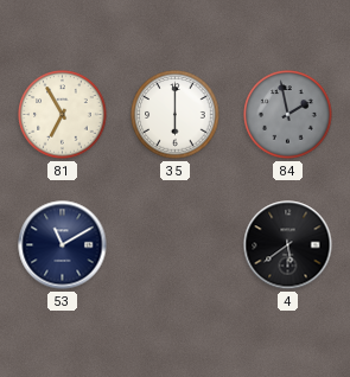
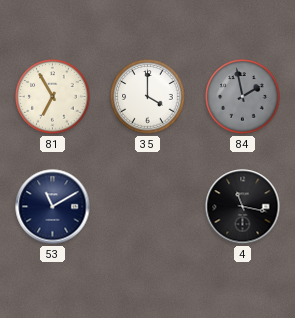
35: 6:00 -> 4:00 (148, 97)
4: 5:39 -> 11:17 (243, 207)
